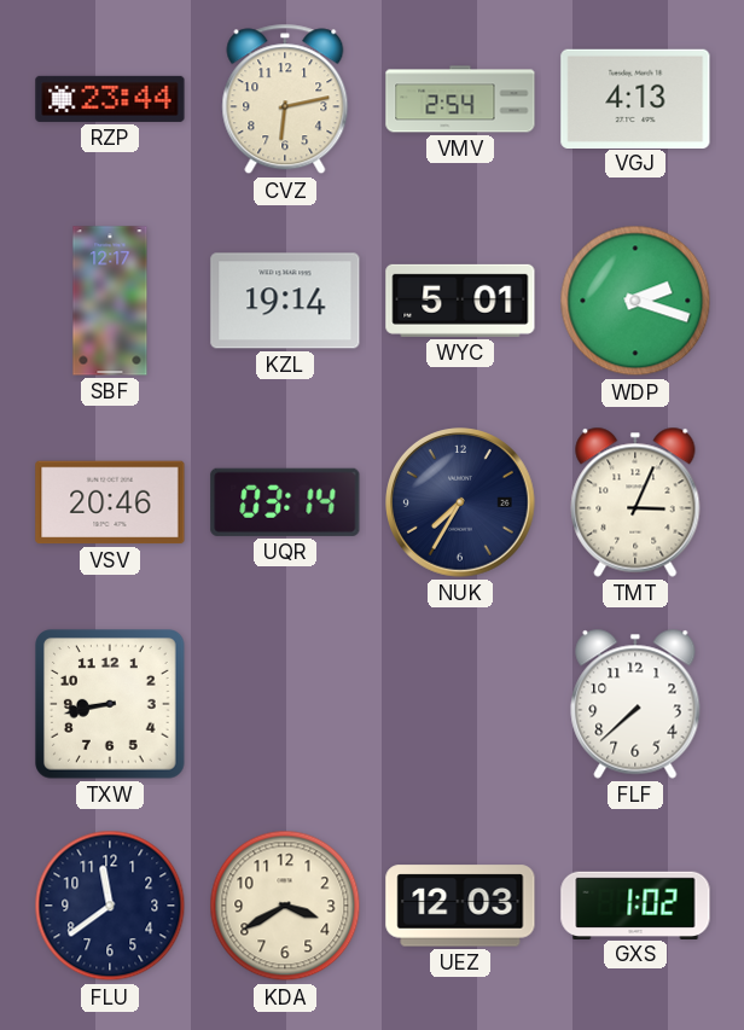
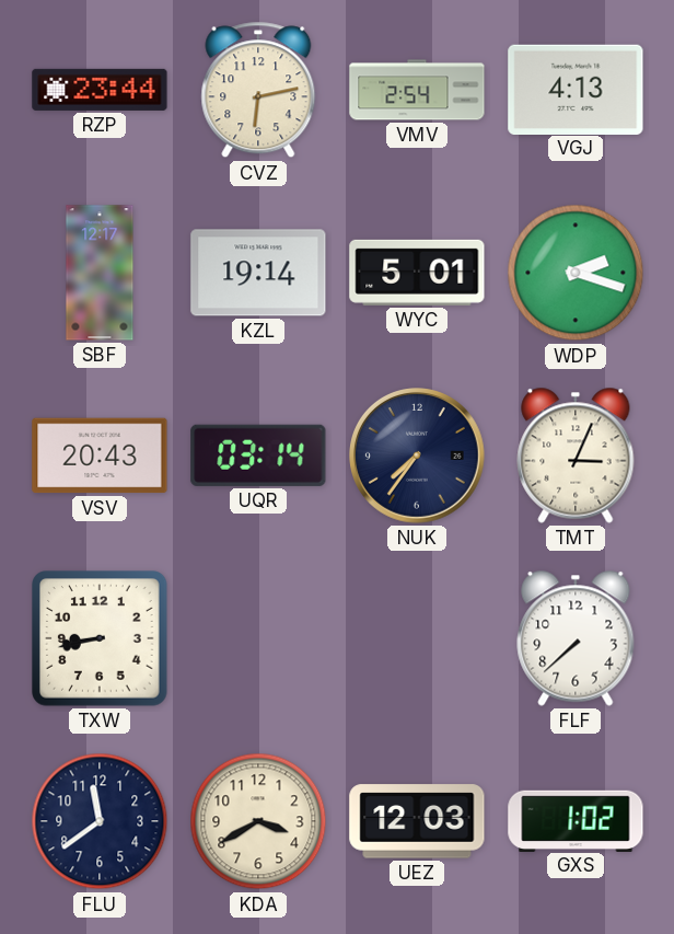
VSV: 20:46 -> 20:43 (100, 456)
NUK: 7:35 -> 7:36 (418, 457)
